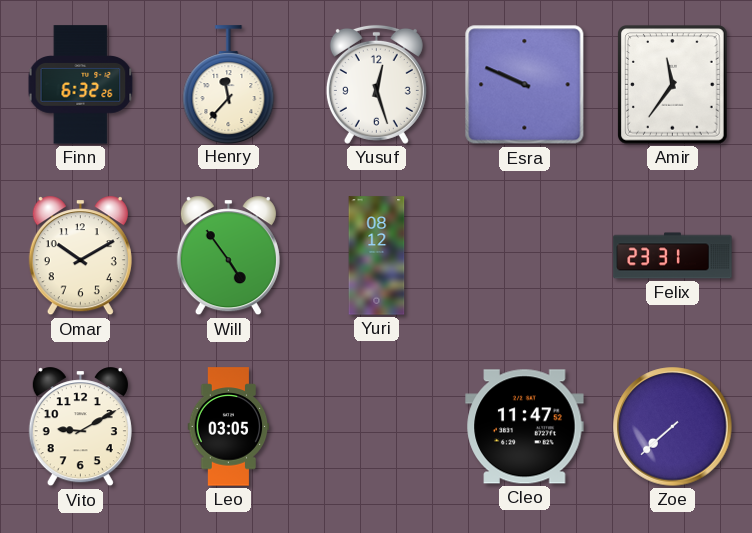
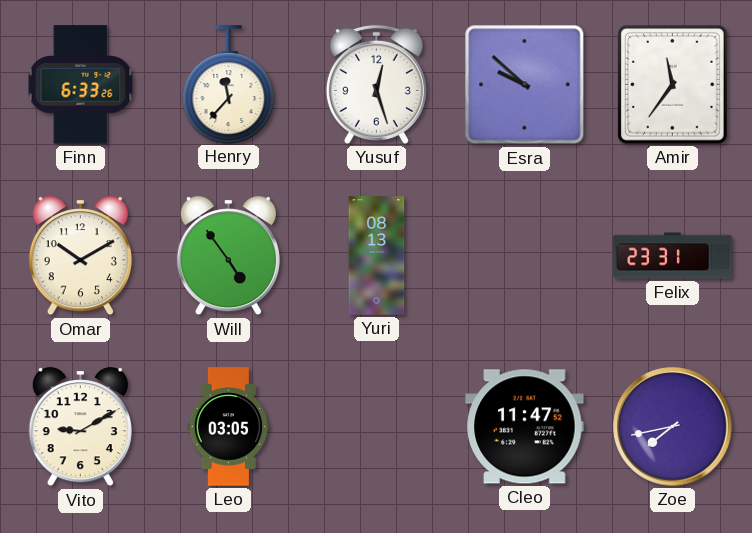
Finn: 6:32 -> 6:33 (81, 85)
Esra: 9:49 -> 9:52 (525, 85)
Yuri: 08:12 -> 08:13 (377, 256)
Zoe: 7:38 -> 7:43 (673, 427)
